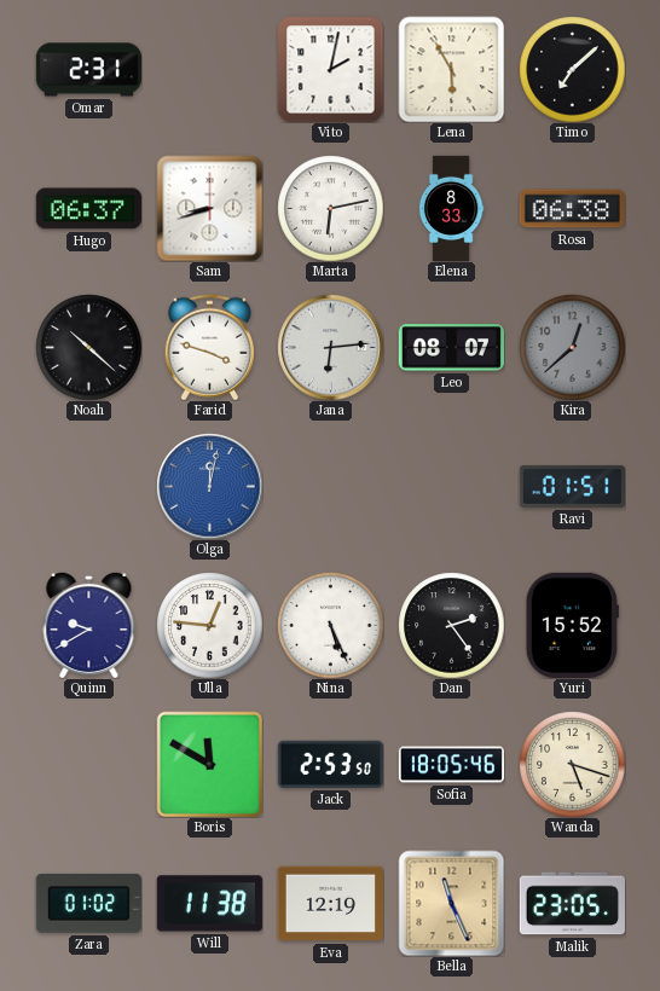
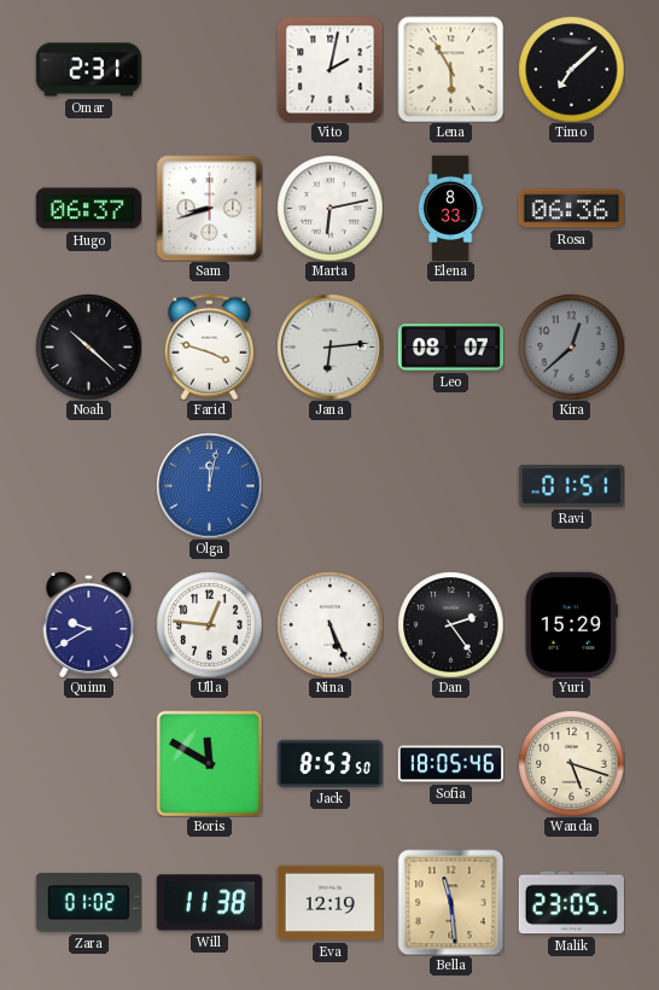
Rosa: 06:38 -> 06:36 (571, 209)
Yuri: 15:52 -> 15:29 (571, 624)
Jack: 2:53 -> 8:53 (329, 763)
Bella: 11:26 -> 11:29 (450, 902)
